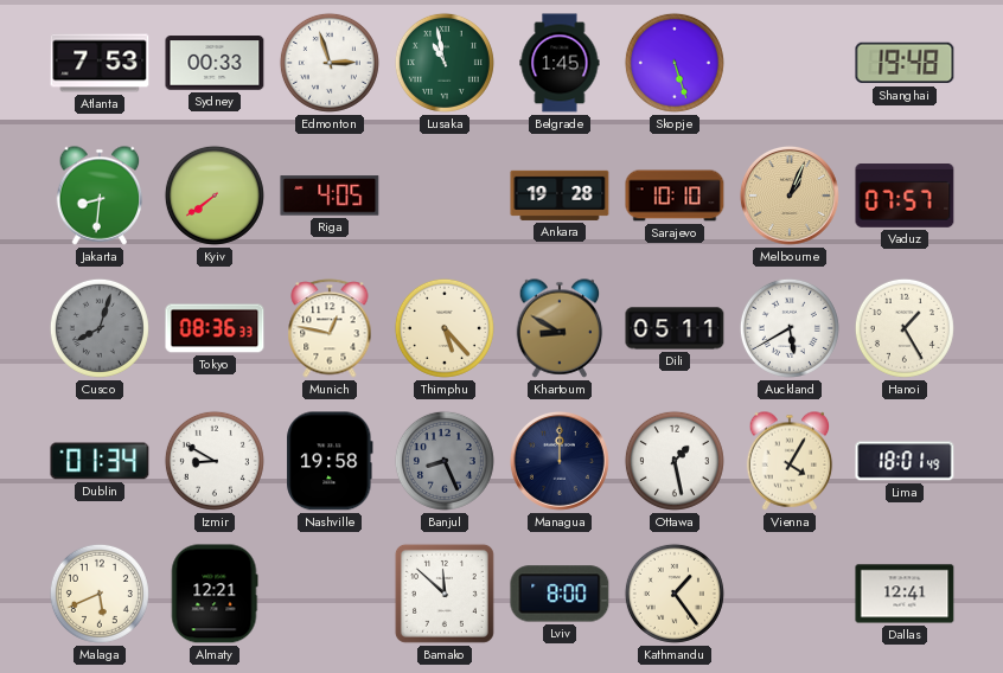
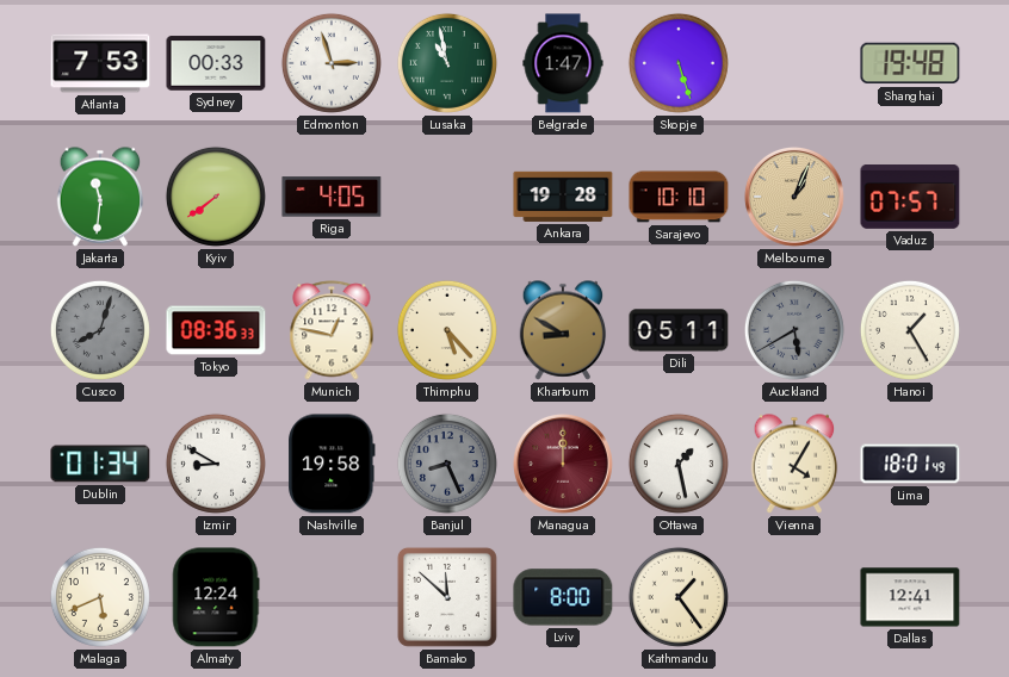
Belgrade: 1:45 -> 1:47 (563, 63)
Jakarta: 8:31 -> 11:31 (100, 197)
Auckland dial: white -> grey (794, 330)
Managua dial: navy -> burgundy (563, 464)
Almaty: 12:21 -> 12:24 (216, 597)
